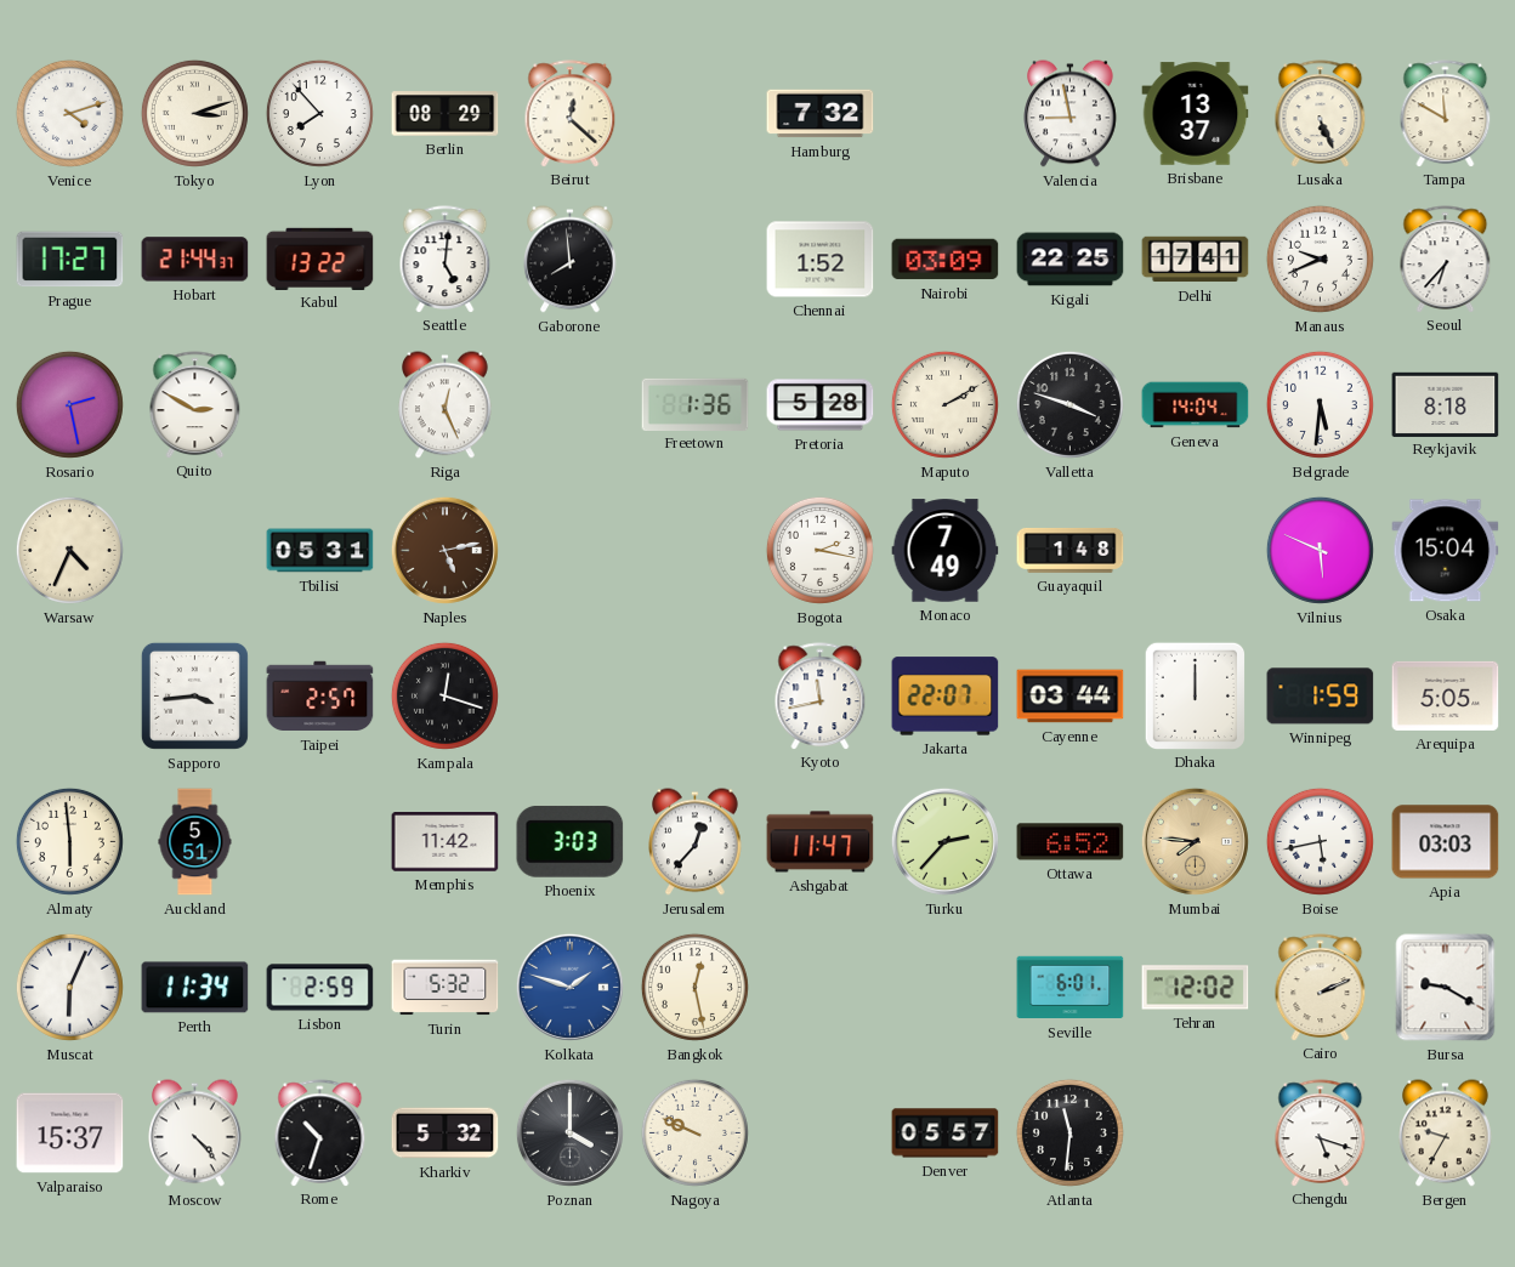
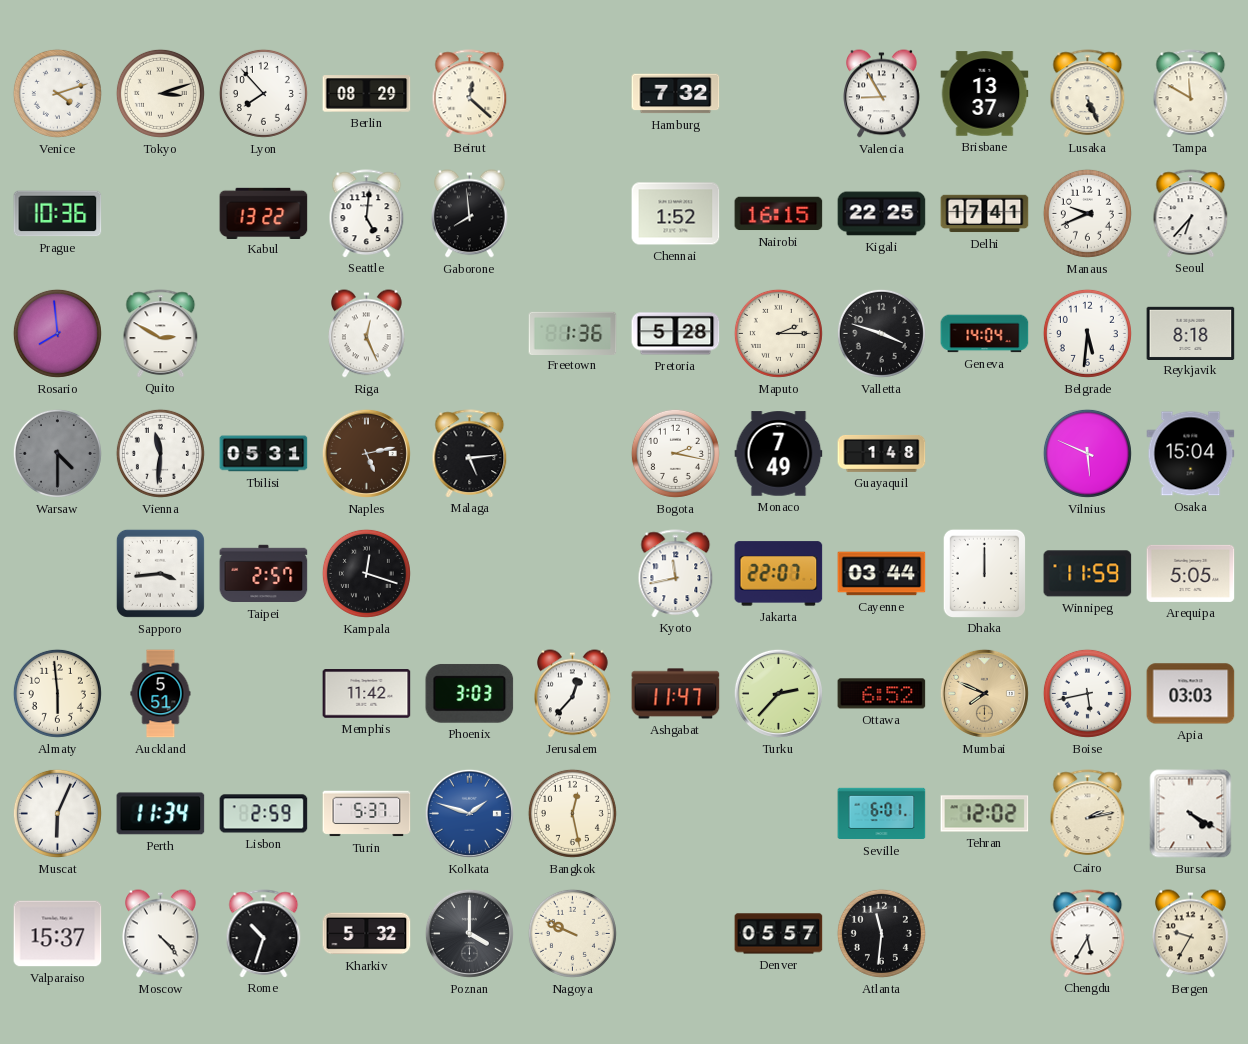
Valencia: 8:58 -> 8:55 (882, 94)
Prague: 17:27 -> 10:36 (58, 214)
Hobart: 21:44 -> none (195, 260)
Nairobi: 03:09 -> 16:15 (779, 214)
Rosario: 2:28 -> 7:59 (57, 333)
Maputo: 2:10 -> 2:15 (778, 333)
Warsaw: 4:34 -> 4:30 (57, 453)
Warsaw dial: cream -> grey (57, 453)
Vienna: none -> 11:31 (160, 453)
Malaga: none -> 5:14 (470, 453)
Winnipeg: 1:59 -> 11:59 (1088, 574)
Mumbai: 7:46 -> 7:49 (984, 693)
Turin: 5:32 -> 5:37 (367, 814)
Cairo: 2:11 -> 2:13 (1088, 813)
Bursa: 9:20 -> 4:20 (1191, 814)
Chengdu: 5:18 -> 5:35 (1088, 933)
